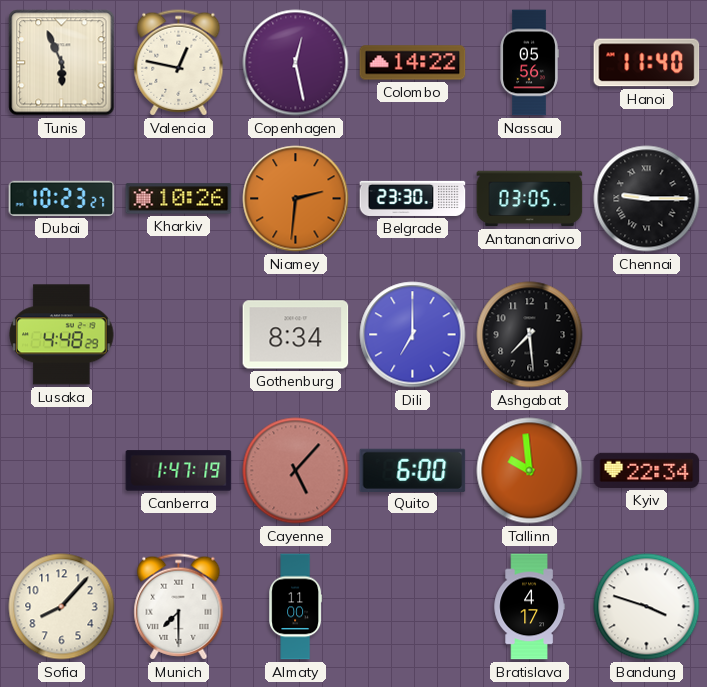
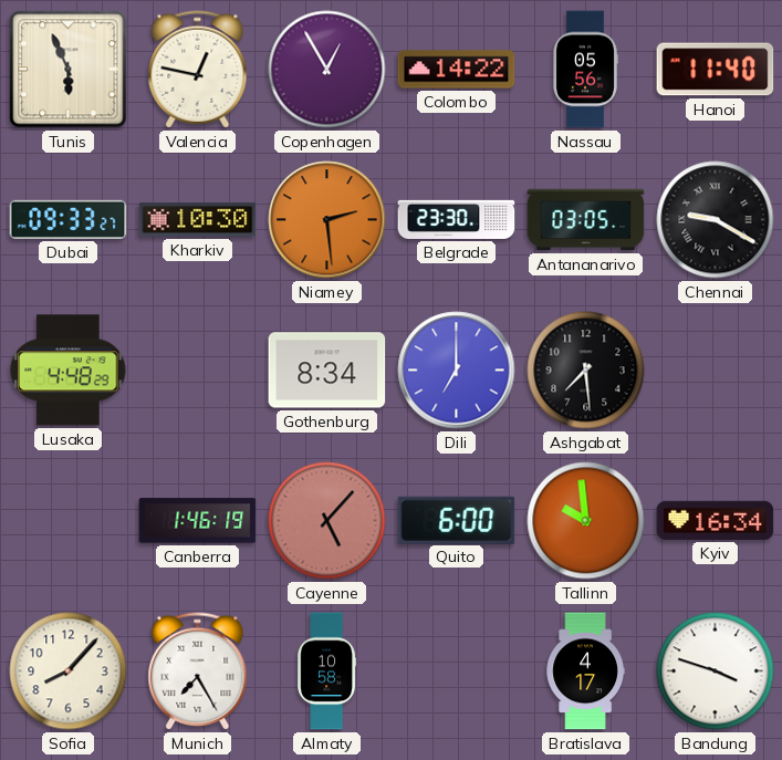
Copenhagen: 12:28 -> 12:55 (327, 70)
Dubai: 10:23 -> 09:33 (69, 219)
Kharkiv: 10:26 -> 10:30 (198, 220)
Niamey: 2:31 -> 2:29 (327, 220)
Chennai: 9:15 -> 9:20 (716, 220)
Canberra: 1:47 -> 1:46 (198, 521)
Kyiv: 22:34 -> 16:34 (716, 520)
Munich: 7:30 -> 7:25 (198, 671)
Almaty: 11:00 -> 10:58 (327, 671)
